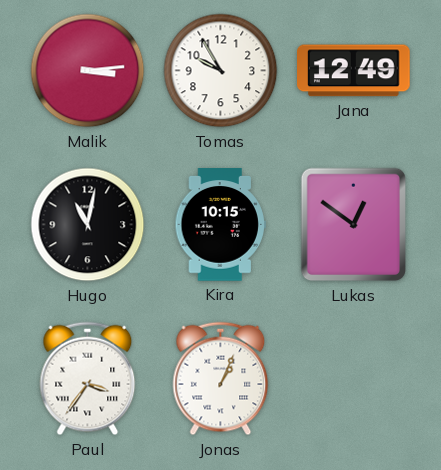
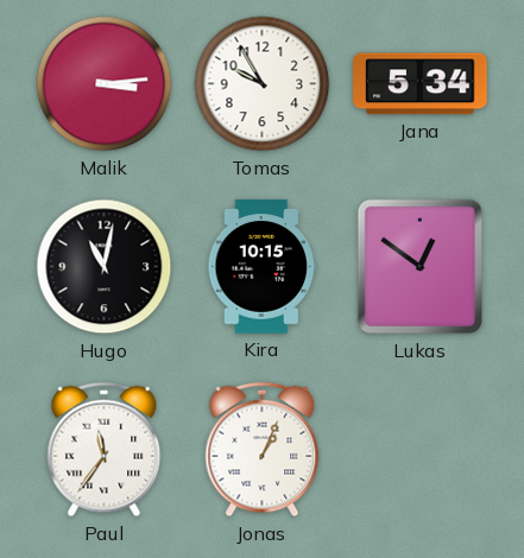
Jana: 12:49 -> 5:34 (421, 84)
Paul: 3:36 -> 11:36 (105, 450)
